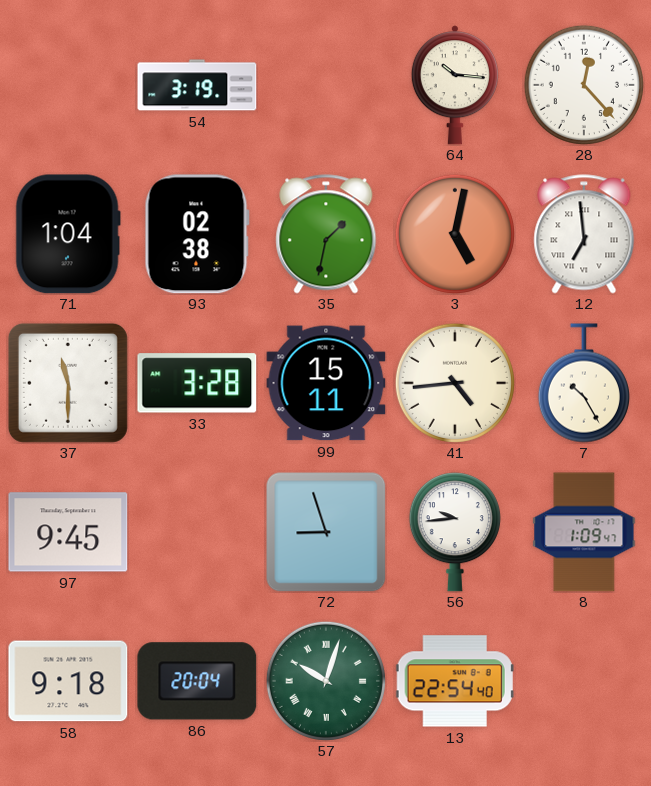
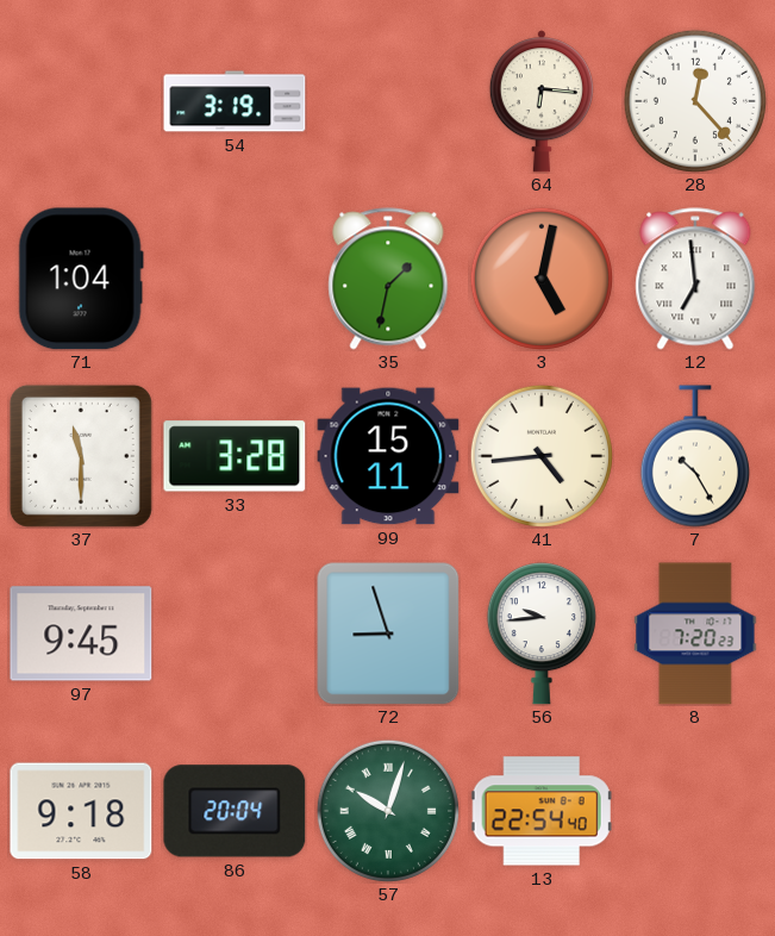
64: 10:16 -> 6:16 (542, 101)
93: 02:38 -> none (197, 234)
8: 1:09 -> 7:20 (695, 634)
